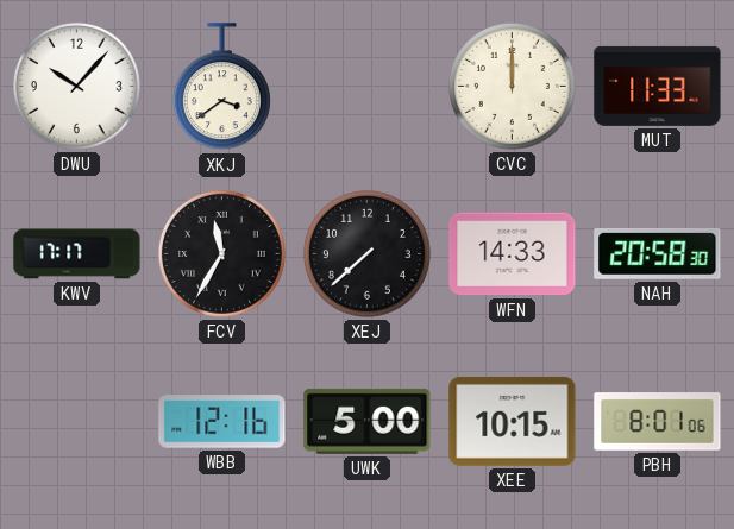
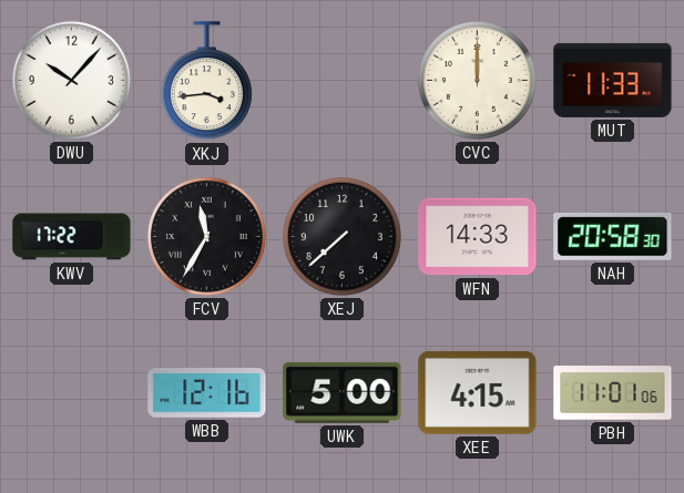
XKJ: 3:39 -> 3:44 (206, 81)
KWV: 17:17 -> 17:22 (72, 237)
XEE: 10:15 -> 4:15 (478, 392)
PBH: 8:01 -> 11:01 (613, 393)
